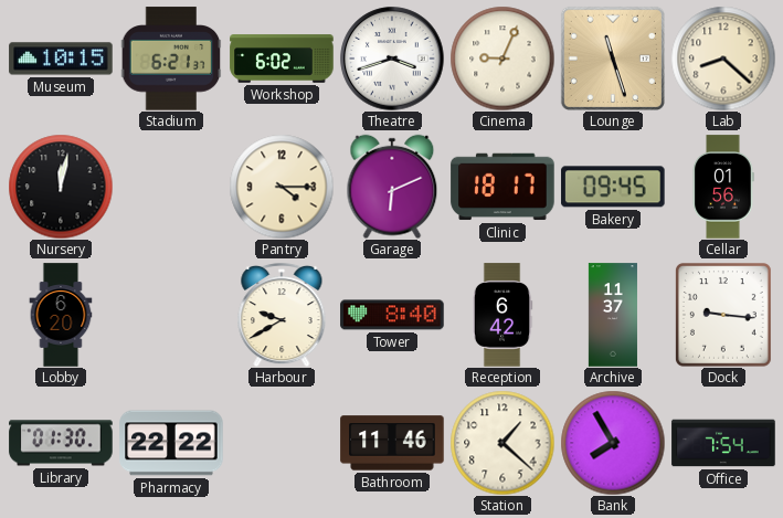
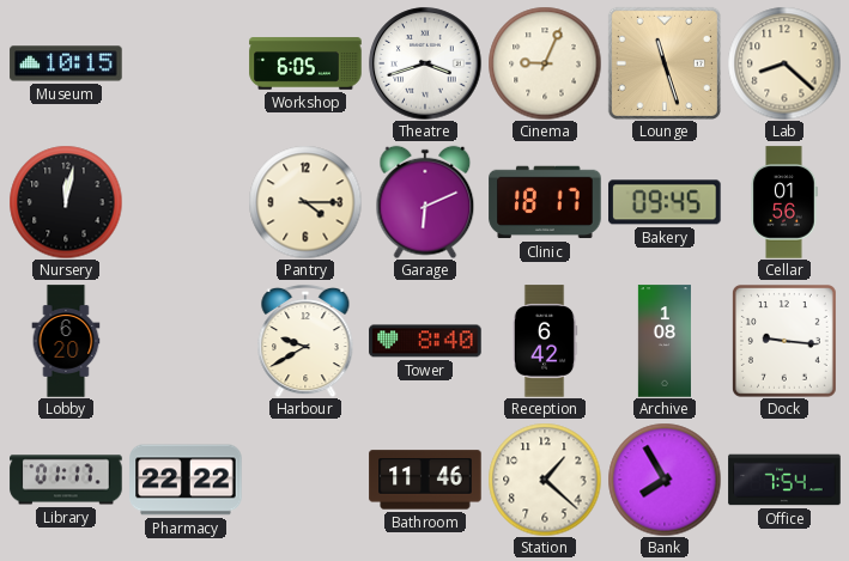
Stadium: 6:21 -> none (171, 59)
Workshop: 6:02 -> 6:05 (305, 63)
Archive: 11:37 -> 1:08 (665, 341)
Library: 01:30 -> 01:17 (66, 480)
